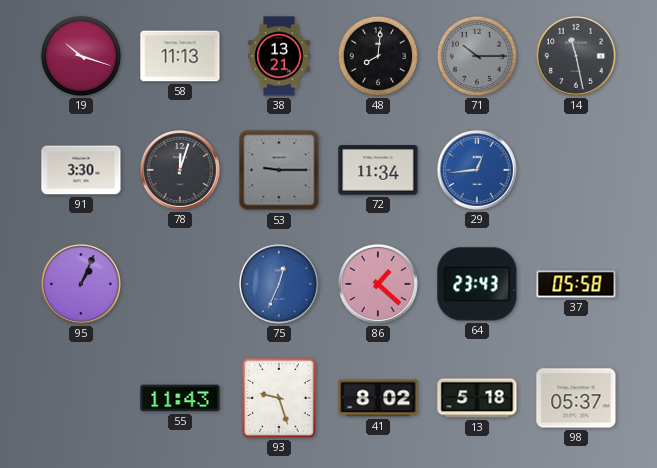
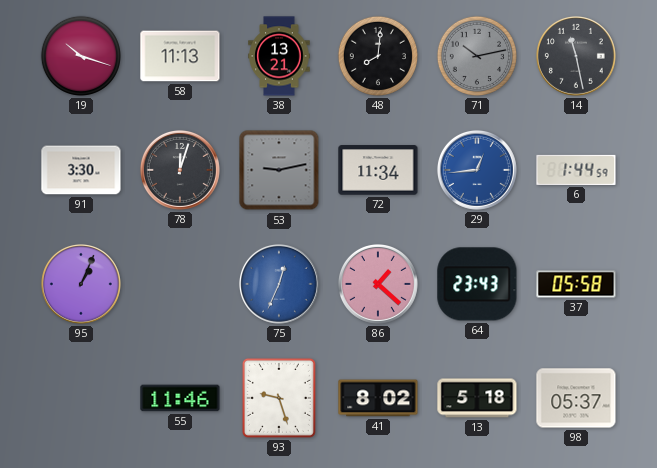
71: 10:15 -> 10:13 (477, 56)
53: 9:15 -> 9:13 (279, 170)
6: none -> 1:44 (576, 170)
55: 11:43 -> 11:46 (180, 398)
